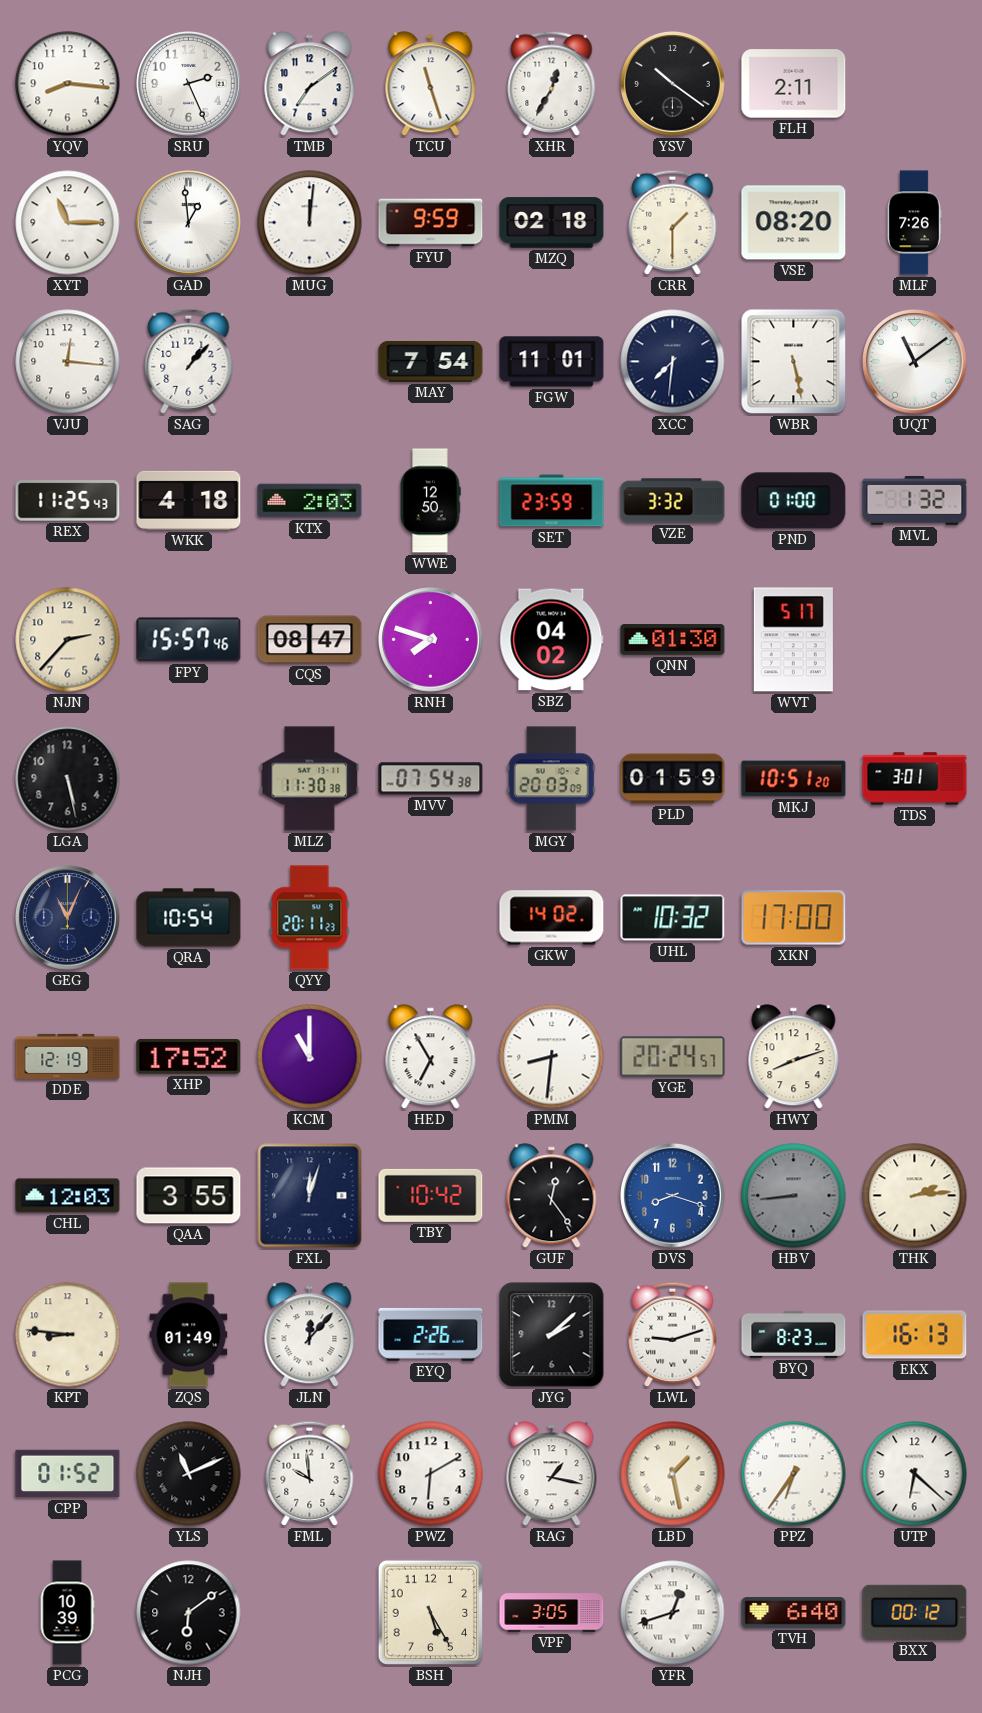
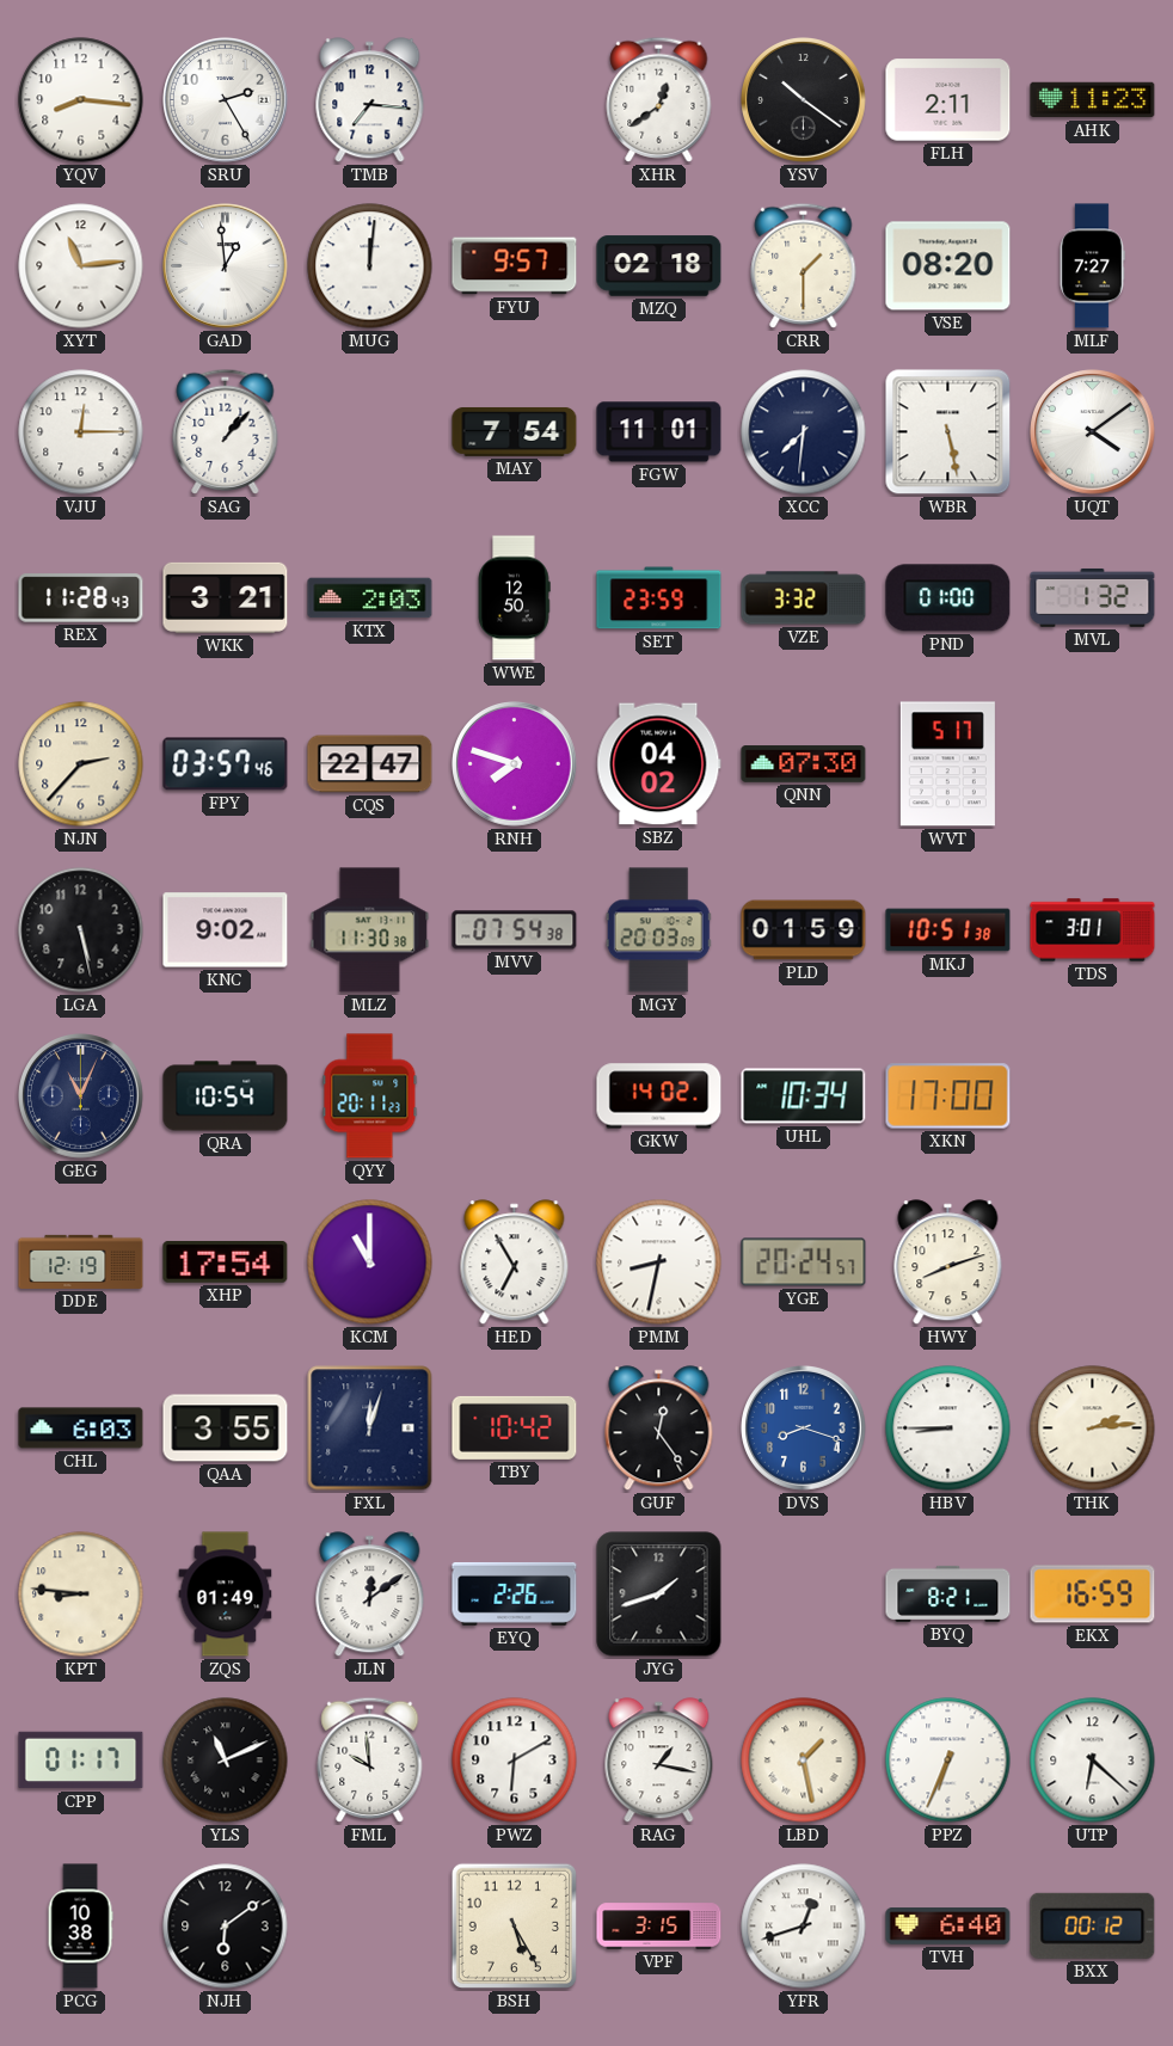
SRU: 2:26 -> 2:25 (226, 100)
TMB: 7:09 -> 7:16 (370, 100)
TCU: 11:27 -> none (431, 84)
XHR: 12:35 -> 12:39 (659, 99)
AHK: none -> 11:23 (1093, 100)
XYT: 11:15 -> 11:14 (81, 266)
FYU: 9:59 -> 9:57 (515, 266)
MLF: 7:26 -> 7:27 (1092, 266)
VJU: 12:16 -> 12:15 (81, 432)
UQT: 11:09 -> 4:09 (1093, 432)
REX: 11:25 -> 11:28 (81, 598)
WKK: 4:18 -> 3:21 (226, 597)
FPY: 15:57 -> 03:57 (226, 764)
CQS: 08:47 -> 22:47 (370, 764)
QNN: 01:30 -> 07:30 (804, 764)
KNC: none -> 9:02 (226, 930)
MKJ: 10:51:20 -> 10:51:38 (948, 930)
UHL: 10:32 -> 10:34 (804, 1096)
XHP: 17:52 -> 17:54 (226, 1261)
PMM: 8:31 -> 8:32 (659, 1262)
CHL: 12:03 -> 6:03 (81, 1428)
HBV: 8:44 -> 8:45 (948, 1428)
HBV dial: grey -> white (948, 1428)
JLN: 12:07 -> 12:09 (370, 1595)
JYG: 2:08 -> 1:42 (659, 1595)
LWL: 9:12 -> none (673, 1334)
BYQ: 8:23 -> 8:21 (948, 1593)
EKX: 16:13 -> 16:59 (1093, 1595)
CPP: 01:52 -> 01:17 (81, 1761)
PPZ: 6:36 -> 6:34 (948, 1761)
PCG: 10:39 -> 10:38 (80, 1927)
VPF: 3:05 -> 3:15 (659, 1927)
